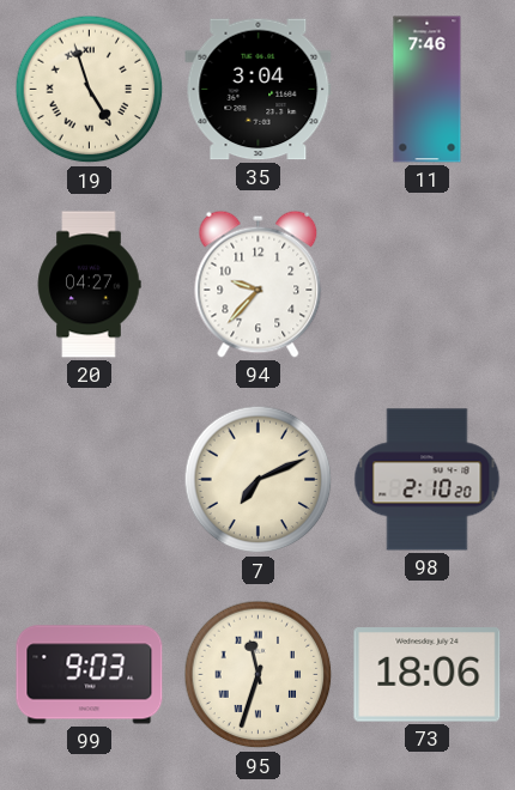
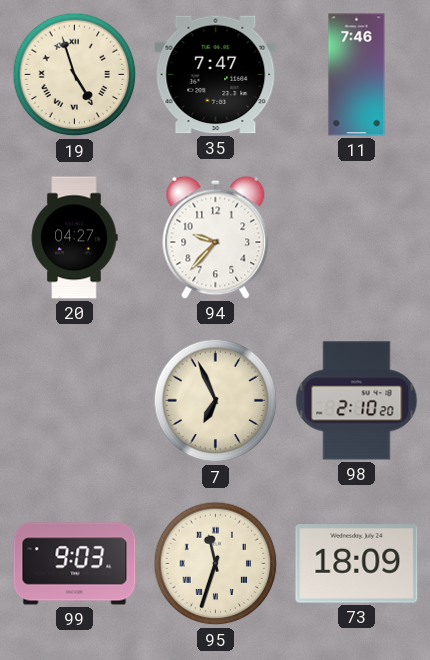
35: 3:04 -> 7:47 (216, 75)
7: 7:11 -> 6:56 (216, 401)
73: 18:06 -> 18:09 (357, 564)
